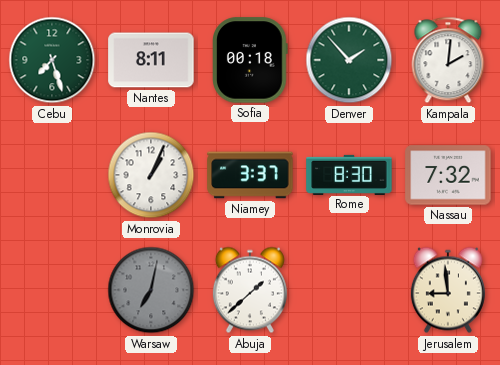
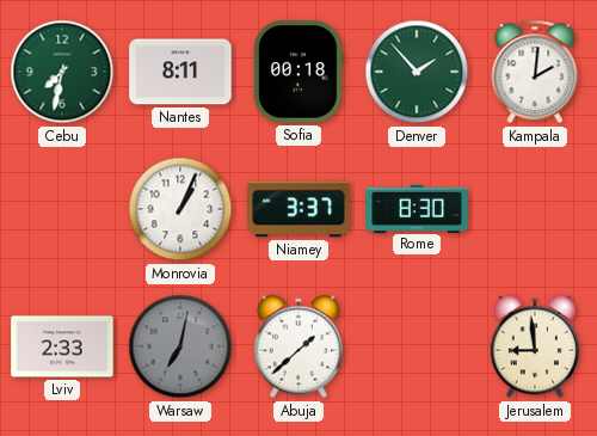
Cebu: 7:27 -> 7:32 (62, 72)
Nassau: 7:32 -> none (448, 175)
Lviv: none -> 2:33 (62, 346)
